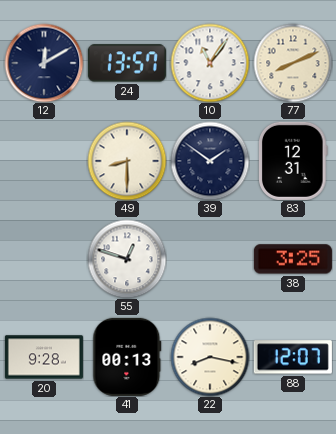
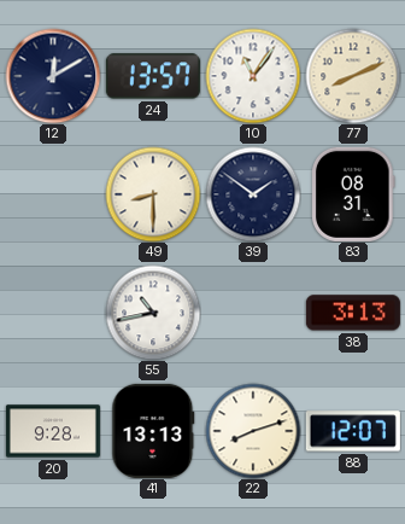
83: 12:31 -> 08:31 (354, 194)
55: 12:48 -> 10:43 (153, 313)
38: 3:25 -> 3:13 (353, 313)
41: 00:13 -> 13:13 (153, 431)
22: 8:17 -> 8:12 (253, 431)
